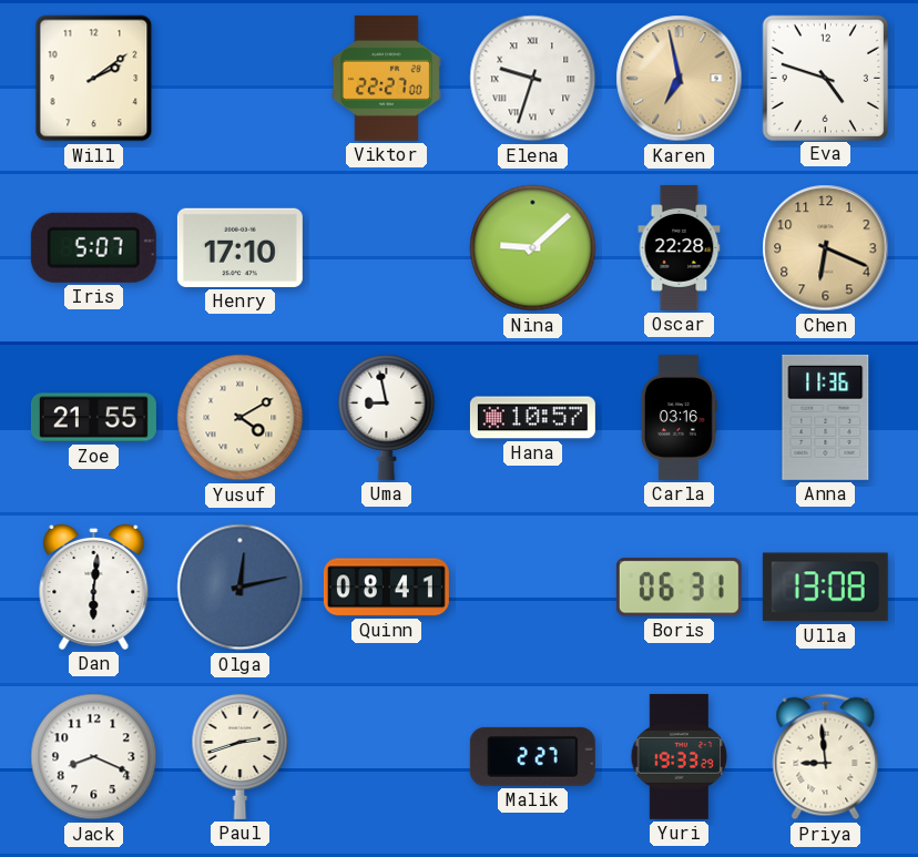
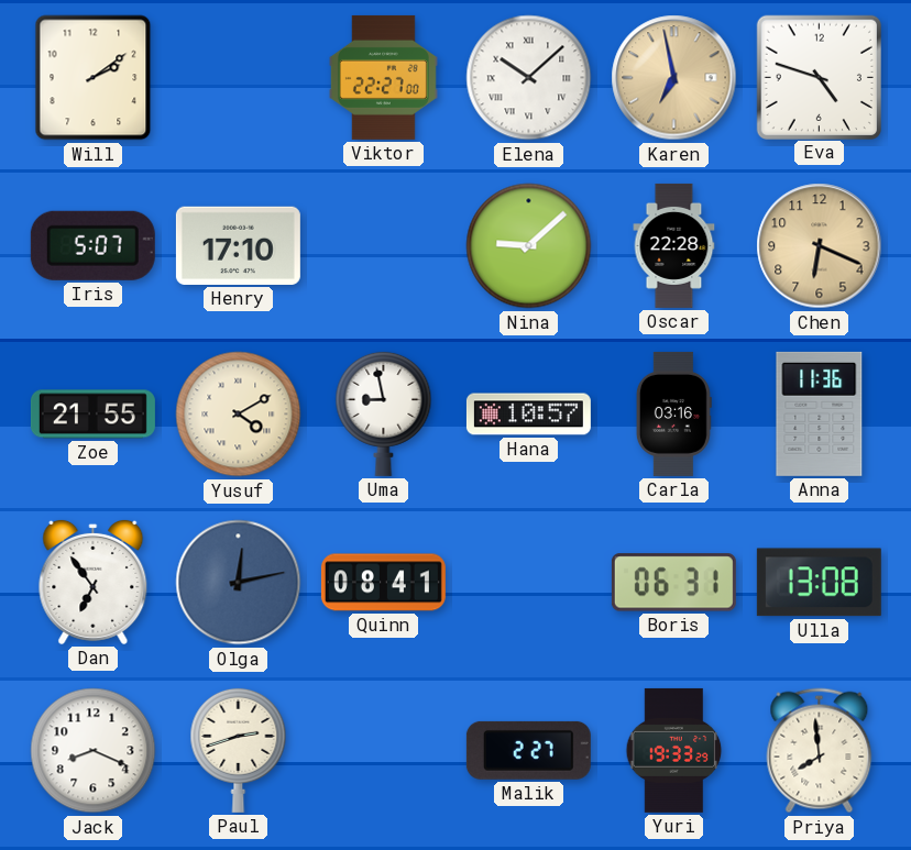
Elena: 9:33 -> 10:08 (529, 78)
Dan: 6:01 -> 6:54 (94, 582)
Priya: 8:59 -> 7:59 (820, 751)
